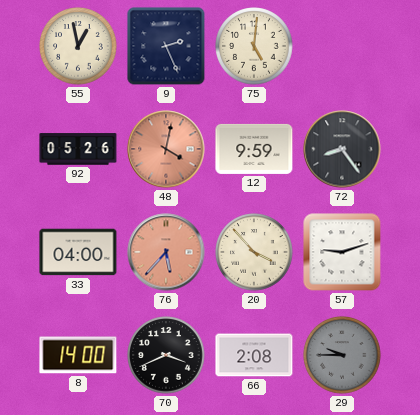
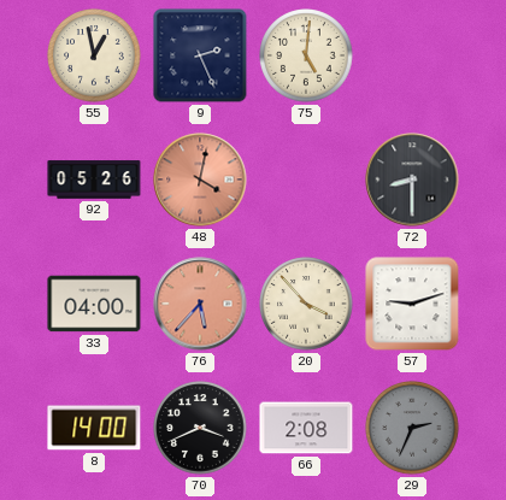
12: 9:59 -> none (254, 149)
72: 8:24 -> 8:30 (412, 180)
29: 9:45 -> 2:34 (412, 428)
